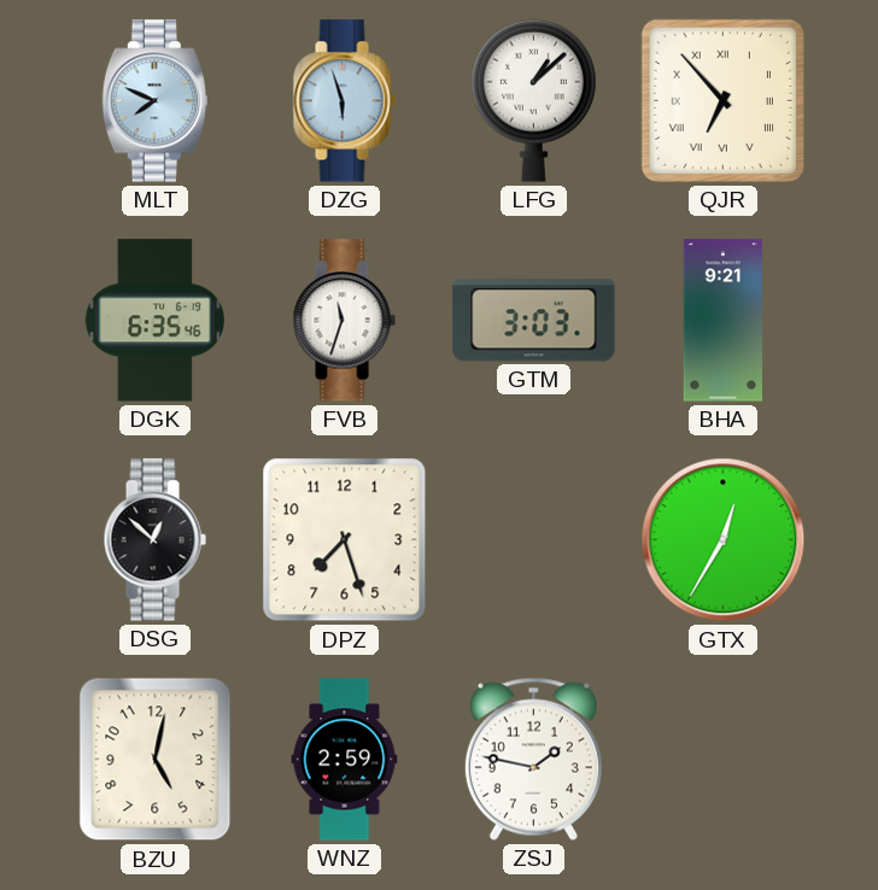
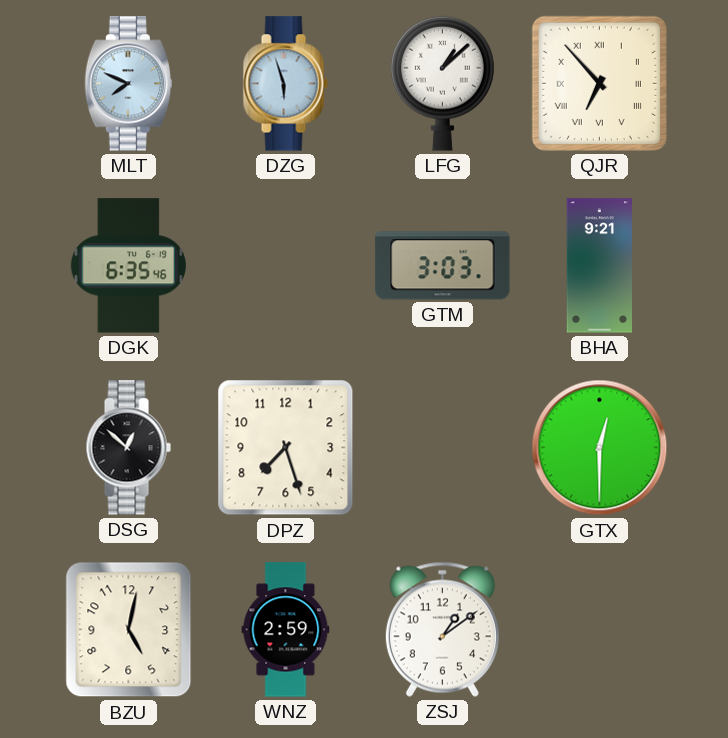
FVB: 11:33 -> none (344, 321)
GTX: 12:35 -> 12:30 (600, 448)
ZSJ: 1:47 -> 1:09 (442, 629)
